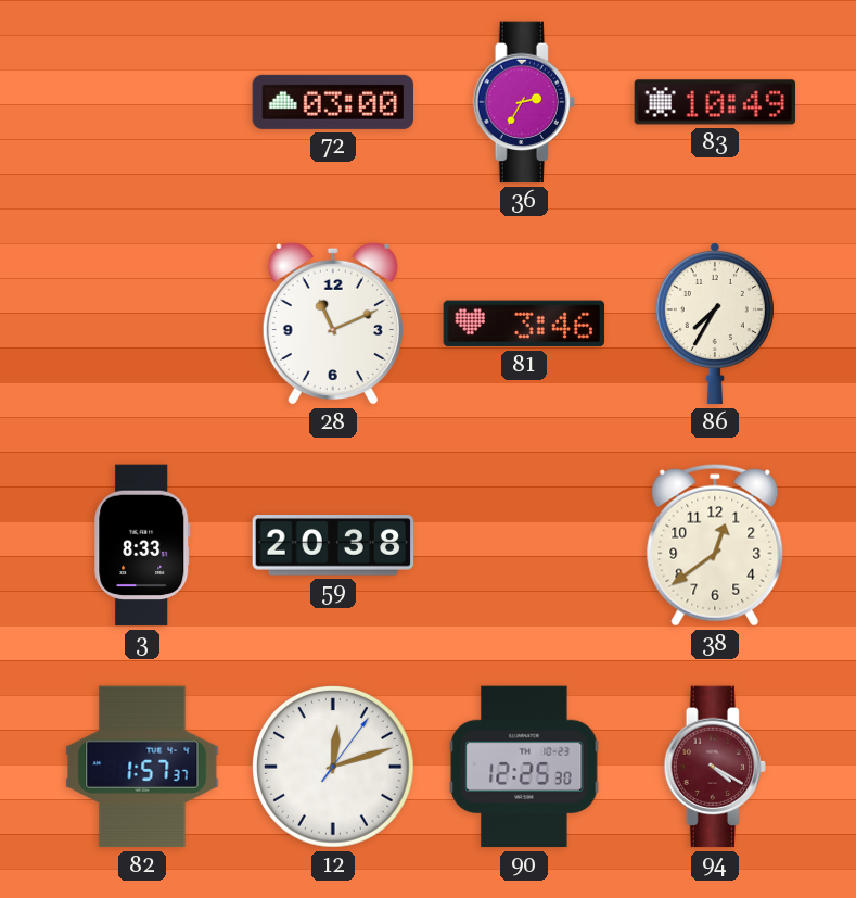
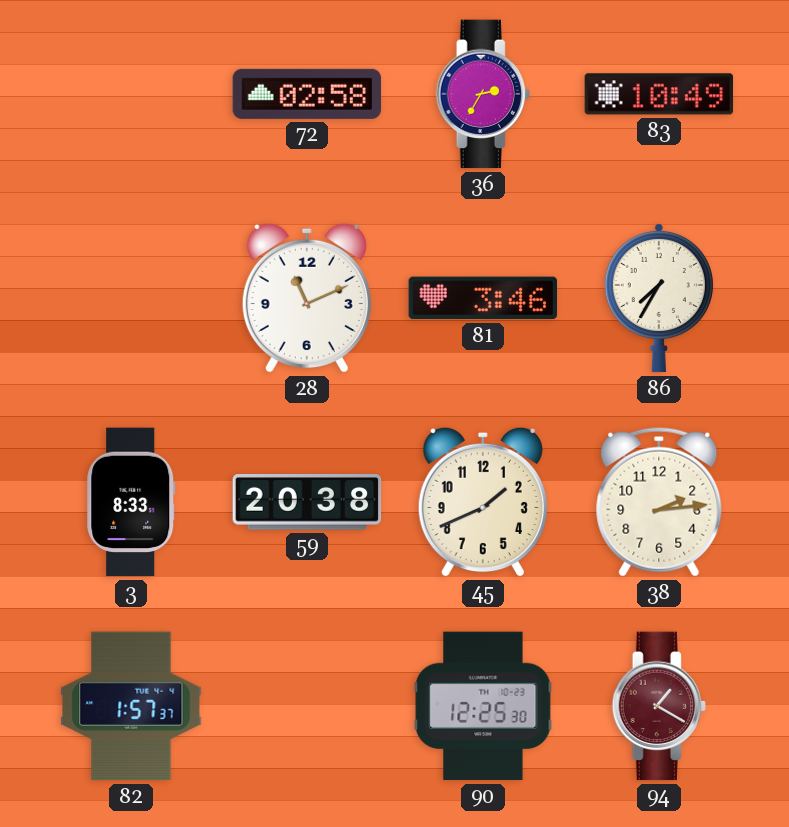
72: 03:00 -> 02:58 (307, 94)
45: none -> 1:41 (483, 502)
38: 12:39 -> 2:14 (659, 502)
12: 12:12 -> none (333, 767)
94: 4:20 -> 1:20 (659, 706)
